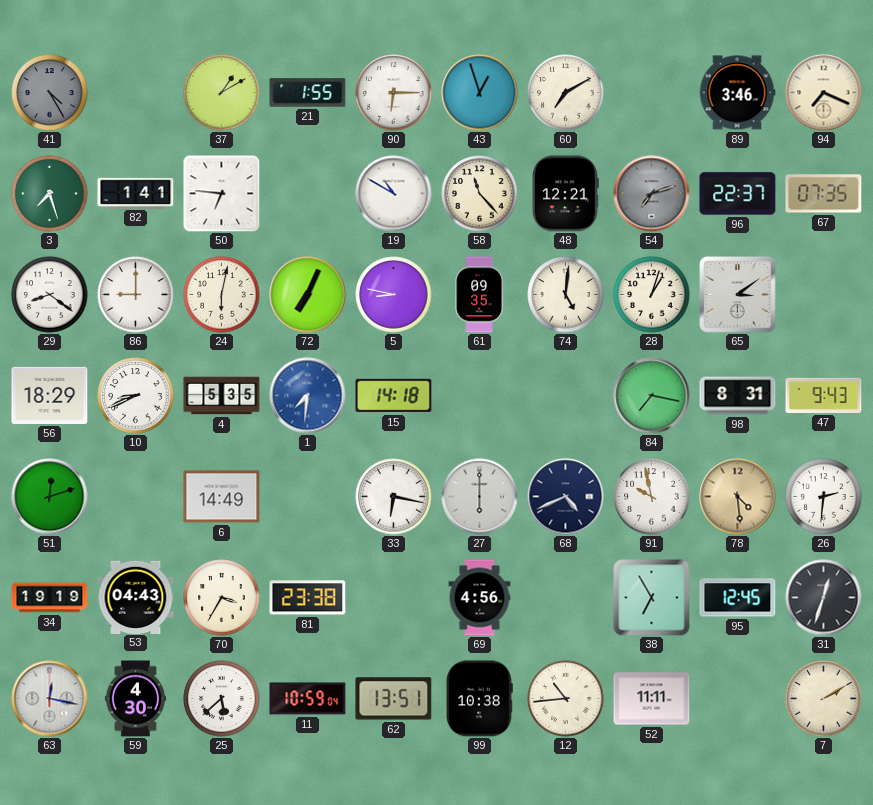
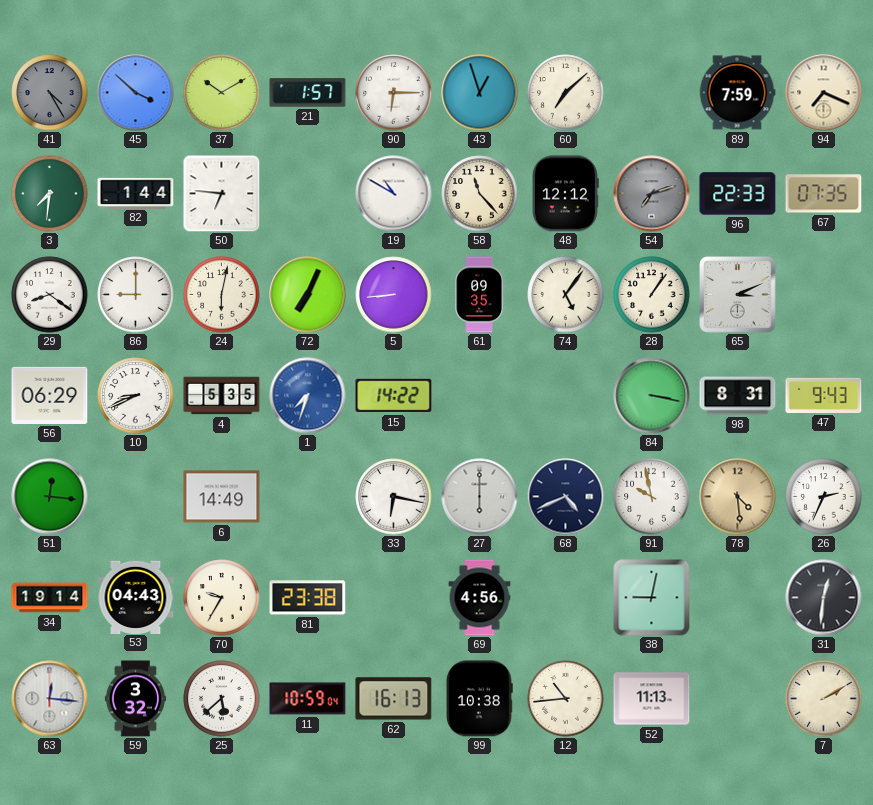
45: none -> 3:52 (136, 93)
37: 1:10 -> 10:10 (222, 93)
21: 1:55 -> 1:57 (308, 93)
60: 7:10 -> 7:08 (566, 93)
89: 3:46 -> 7:59 (737, 93)
3: 7:27 -> 7:31 (50, 194)
82: 1:41 -> 1:44 (136, 193)
48: 12:21 -> 12:12 (565, 194)
96: 22:37 -> 22:33 (738, 194)
5: 8:47 -> 8:44 (394, 295)
74: 5:01 -> 5:06 (566, 295)
28: 1:03 -> 1:06 (652, 295)
65: 3:09 -> 3:11 (738, 295)
56: 18:29 -> 06:29 (50, 395)
1: 7:31 -> 7:33 (308, 396)
15: 14:18 -> 14:22 (394, 396)
84: 7:17 -> 3:17 (652, 396)
51: 12:12 -> 12:16 (50, 497)
26: 2:31 -> 2:34 (824, 497)
34: 19:19 -> 19:14 (50, 598)
70: 3:35 -> 9:35 (222, 598)
38: 6:55 -> 9:02 (652, 598)
95: 12:45 -> none (738, 598)
31: 12:33 -> 12:31 (824, 598)
63: 12:17 -> 12:16 (50, 699)
59: 4:30 -> 3:32 (135, 699)
62: 13:51 -> 16:13 (394, 699)
52: 11:11 -> 11:13 (652, 699)
